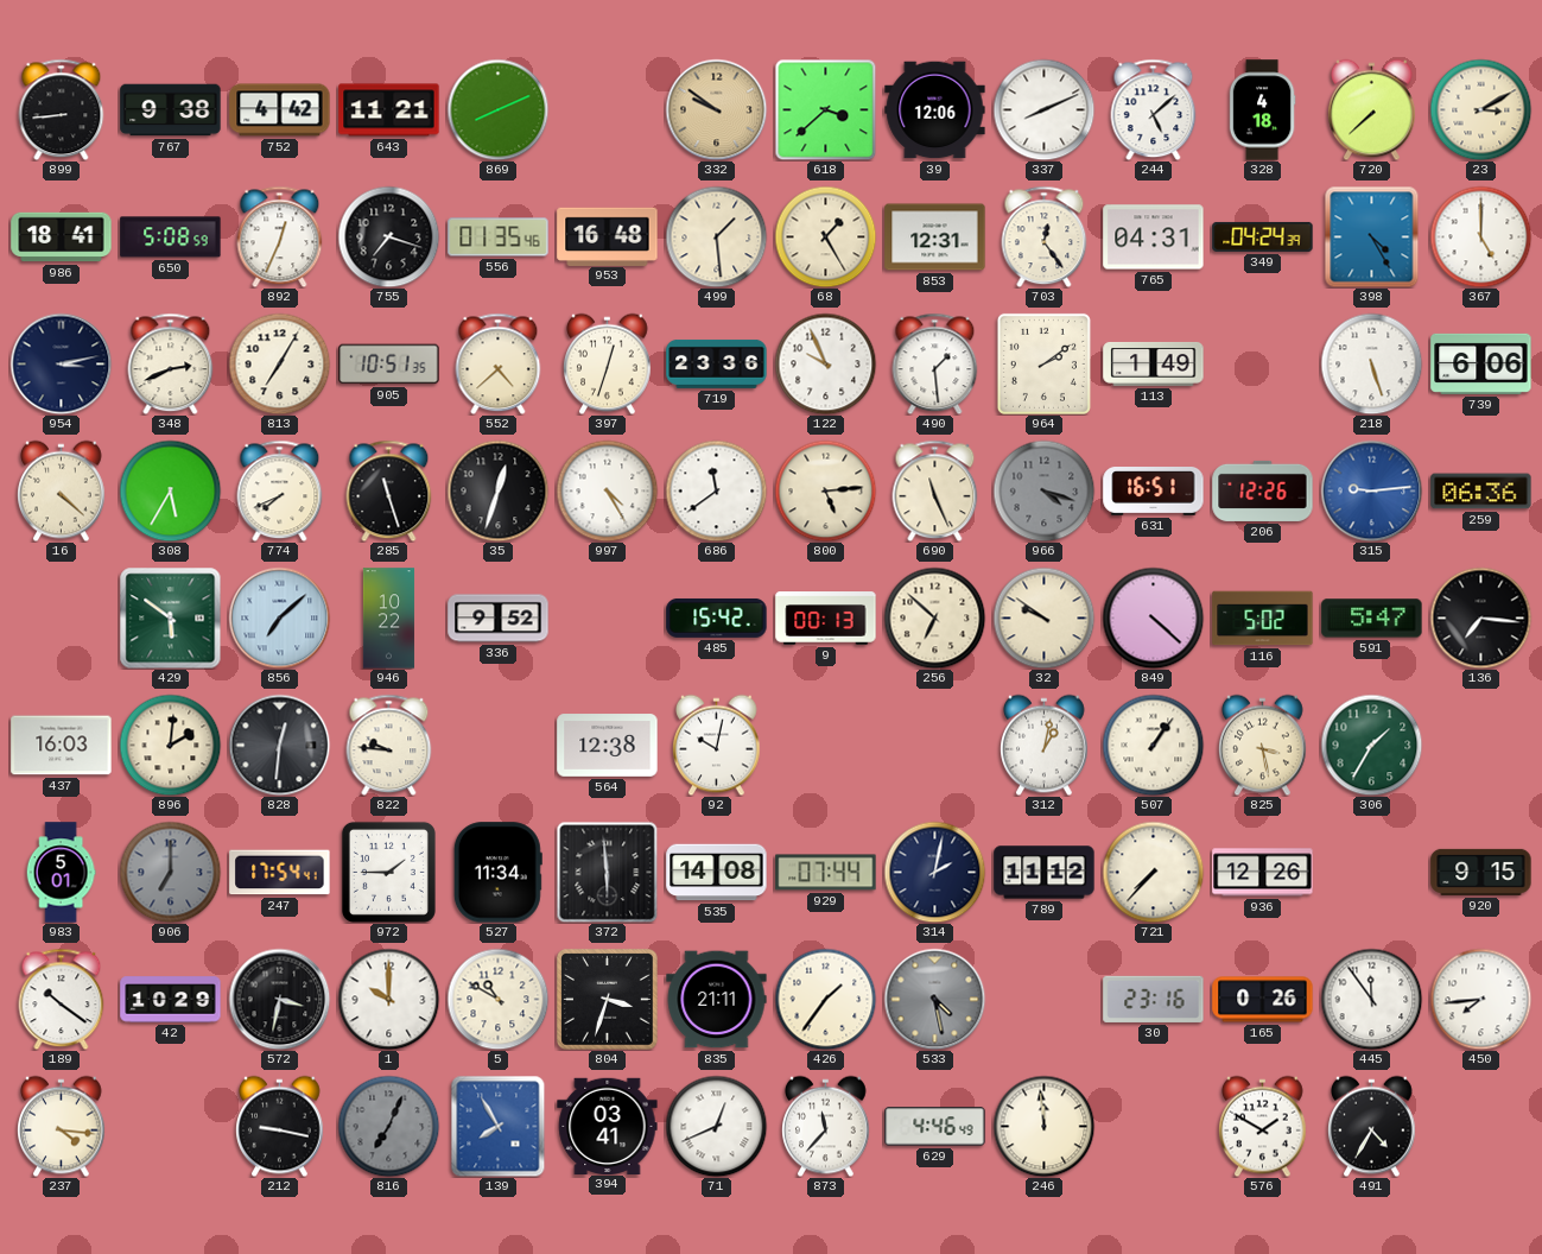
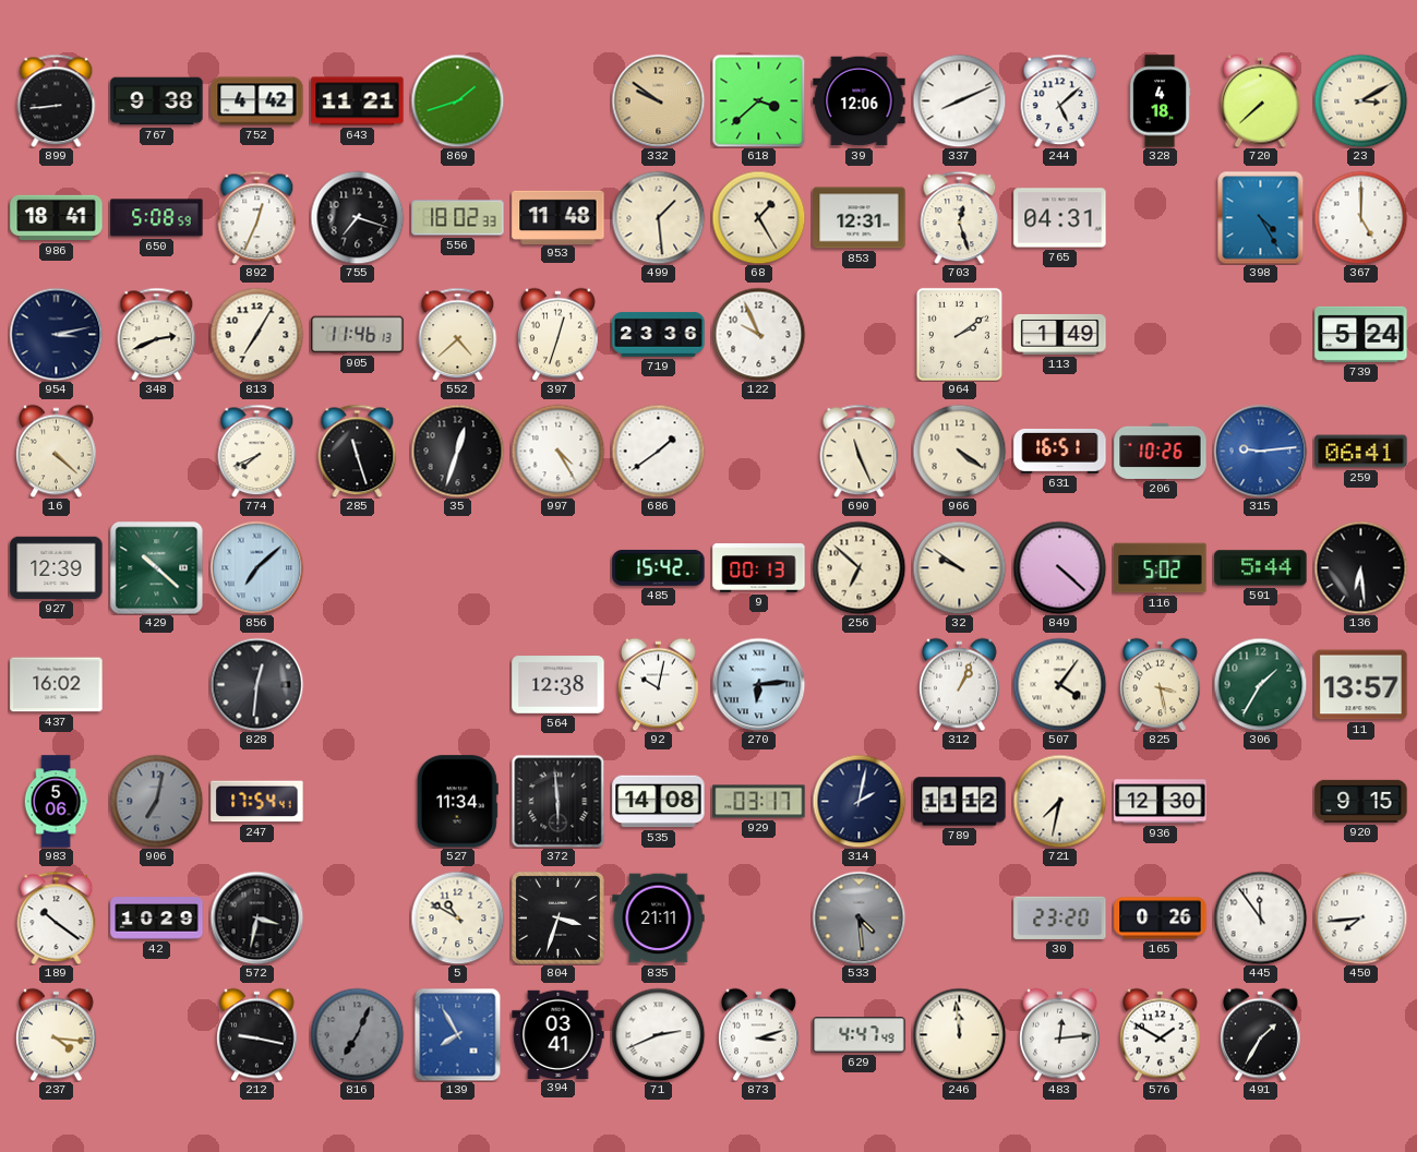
869: 8:11 -> 1:42 (457, 100)
556: 01:35 -> 18:02 (458, 218)
953: 16:48 -> 11:48 (559, 217)
703: 12:24 -> 12:27 (960, 217)
349: 04:24 -> none (1263, 236)
905: 10:51 -> 11:46 (358, 335)
490: 1:29 -> none (935, 363)
218: 5:27 -> none (1371, 363)
739: 6:06 -> 5:24 (1361, 334)
308: 5:35 -> none (170, 490)
686: 11:39 -> 1:39 (658, 451)
800: 5:14 -> none (825, 490)
966: 4:18 -> 4:21 (959, 451)
966 dial: grey -> cream (959, 451)
206: 12:26 -> 10:26 (1161, 451)
259: 06:36 -> 06:41 (1361, 452)
927: none -> 12:39 (57, 567)
429: 5:51 -> 10:22 (156, 567)
946: 10:22 -> none (388, 619)
336: 9:52 -> none (499, 619)
591: 5:47 -> 5:44 (1261, 568)
136: 7:16 -> 6:29 (1360, 567)
437: 16:03 -> 16:02 (57, 685)
896: 2:01 -> none (170, 745)
822: 9:46 -> none (389, 745)
270: none -> 6:14 (758, 684)
312: 1:02 -> 1:04 (960, 684)
507: 1:06 -> 4:06 (1059, 684)
11: none -> 13:57 (1361, 685)
983: 5:01 -> 5:06 (56, 802)
906: 7:00 -> 7:02 (156, 801)
972: 1:45 -> none (388, 872)
929: 07:44 -> 03:17 (759, 802)
721: 7:37 -> 7:32 (1059, 801)
936: 12:26 -> 12:30 (1161, 802)
1: 10:00 -> none (388, 999)
426: 1:36 -> none (825, 999)
533: 4:28 -> 4:29 (858, 917)
30: 23:16 -> 23:20 (1060, 917)
71: 12:41 -> 2:41 (658, 1034)
873: 11:37 -> 3:12 (759, 1034)
629: 4:46 -> 4:47 (860, 1035)
483: none -> 12:14 (1060, 1034)
491: 4:35 -> 1:35 (1261, 1034)
